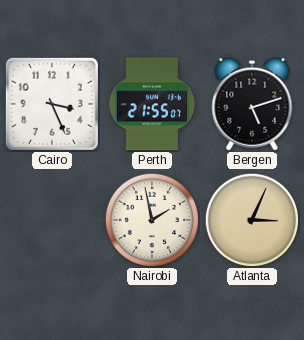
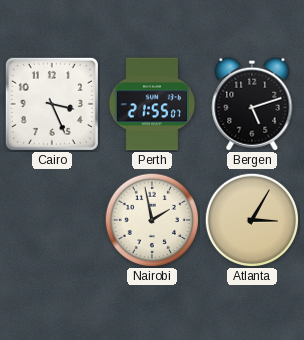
Atlanta: 3:04 -> 3:05 (252, 220)
